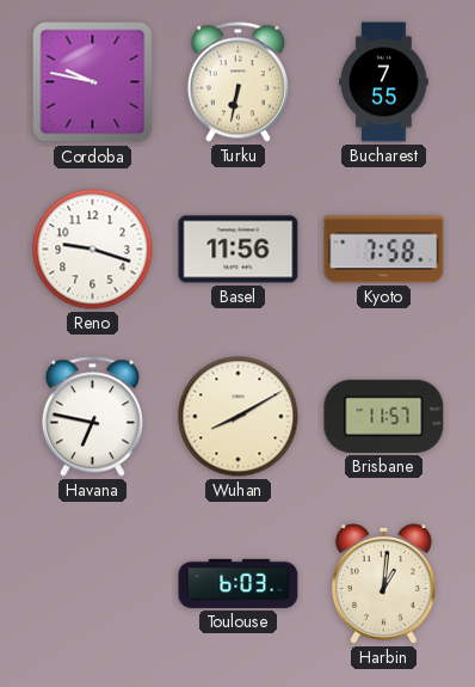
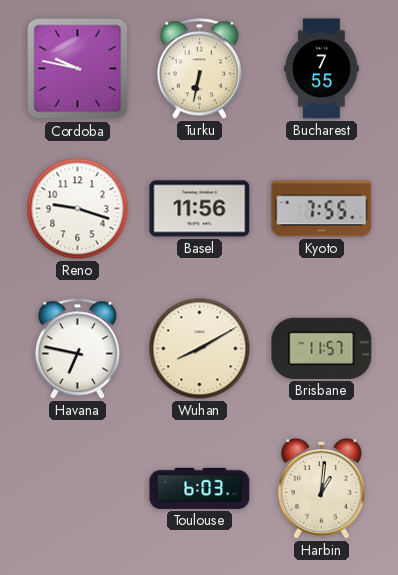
Kyoto: 7:58 -> 7:55 (322, 209)
